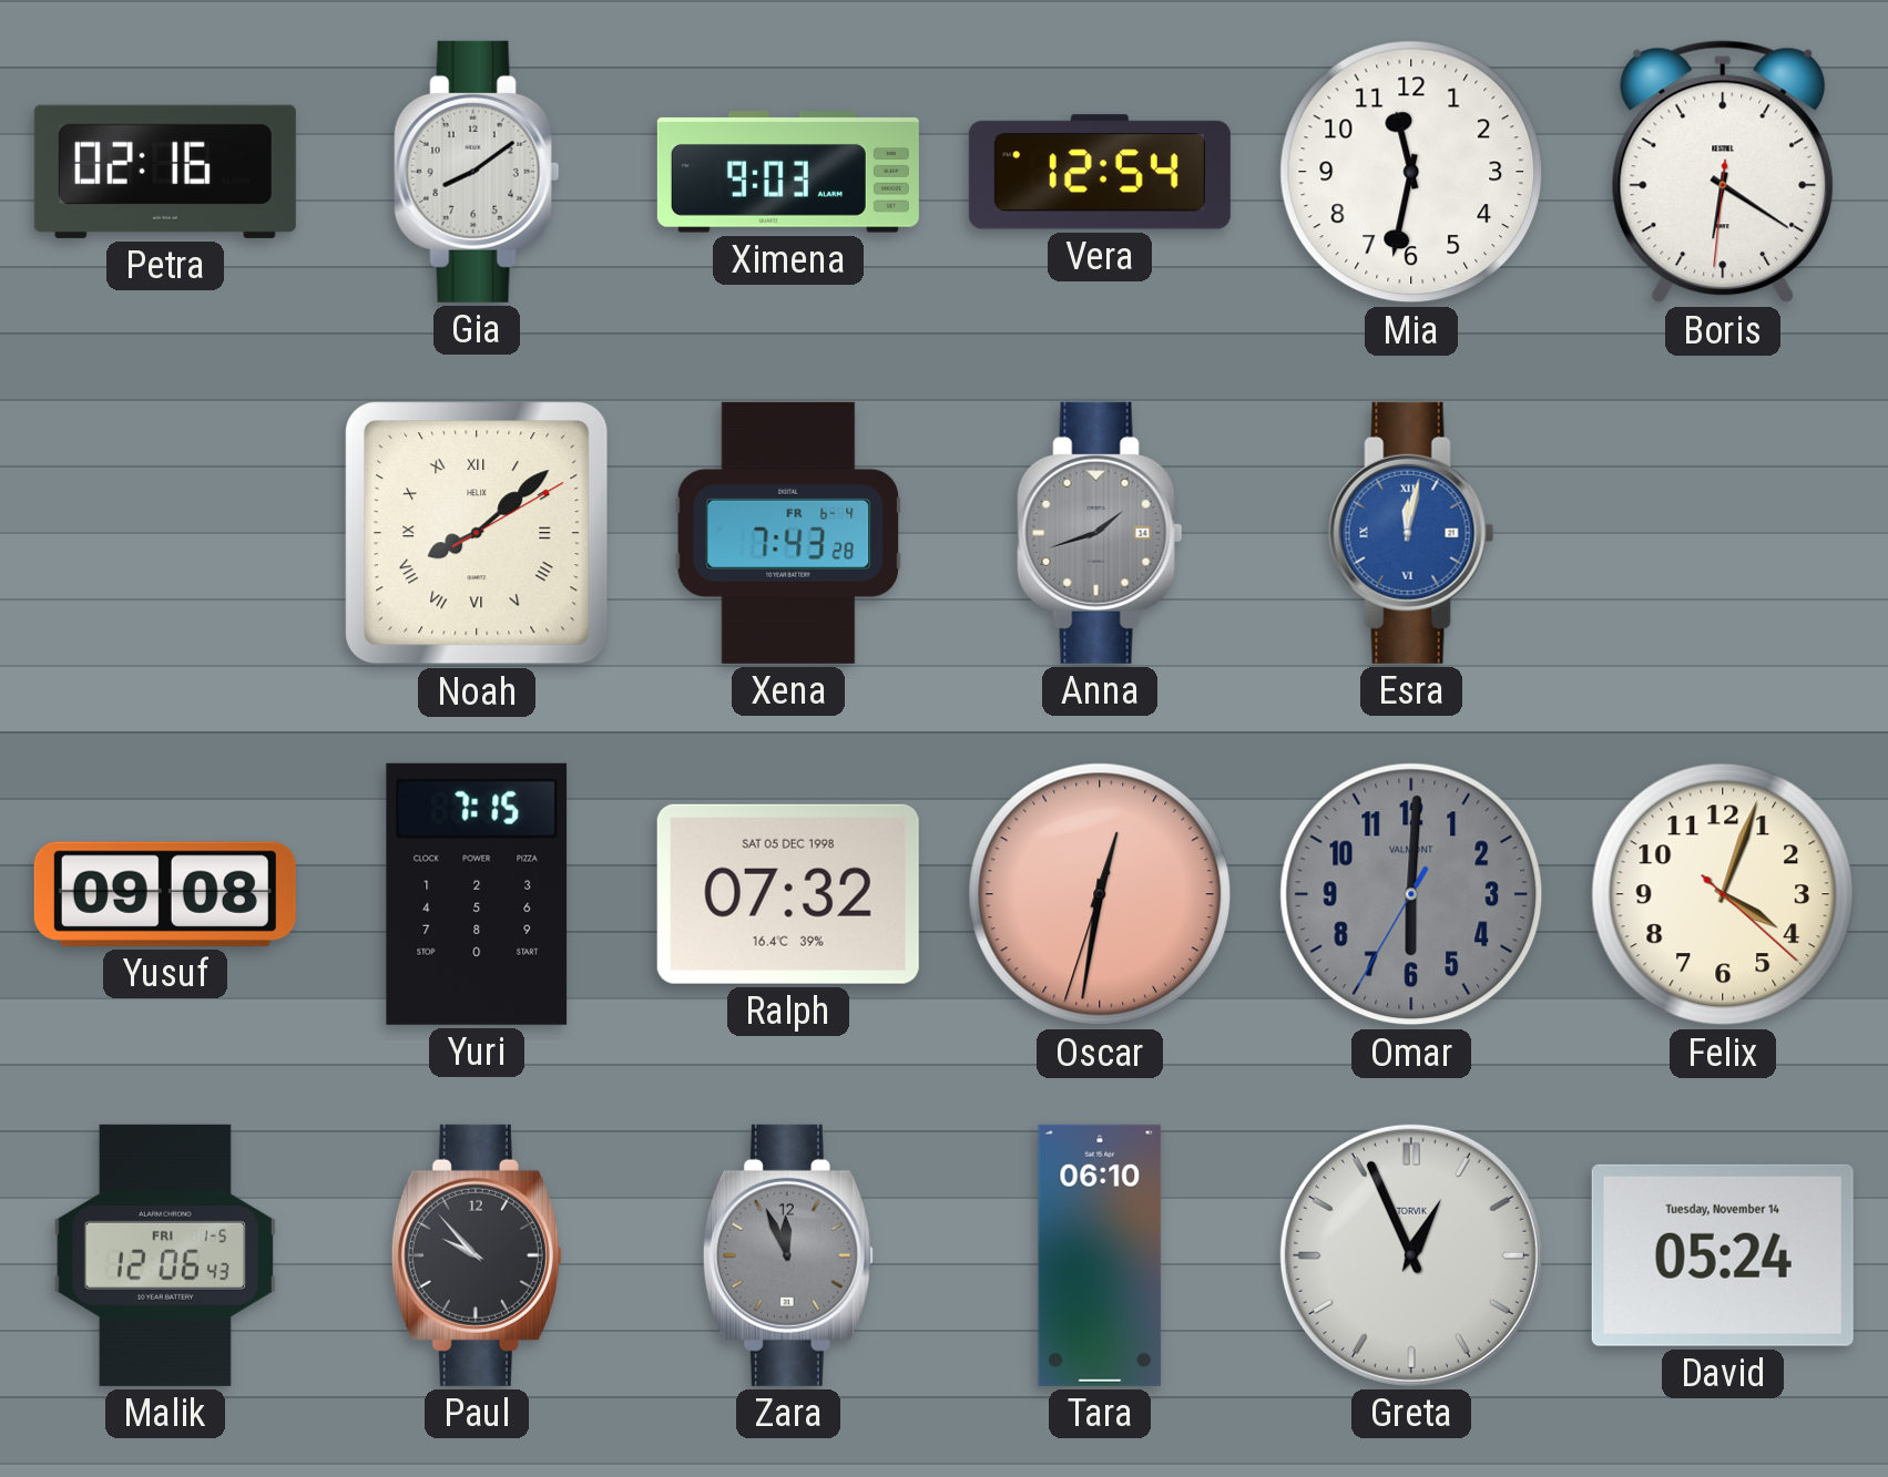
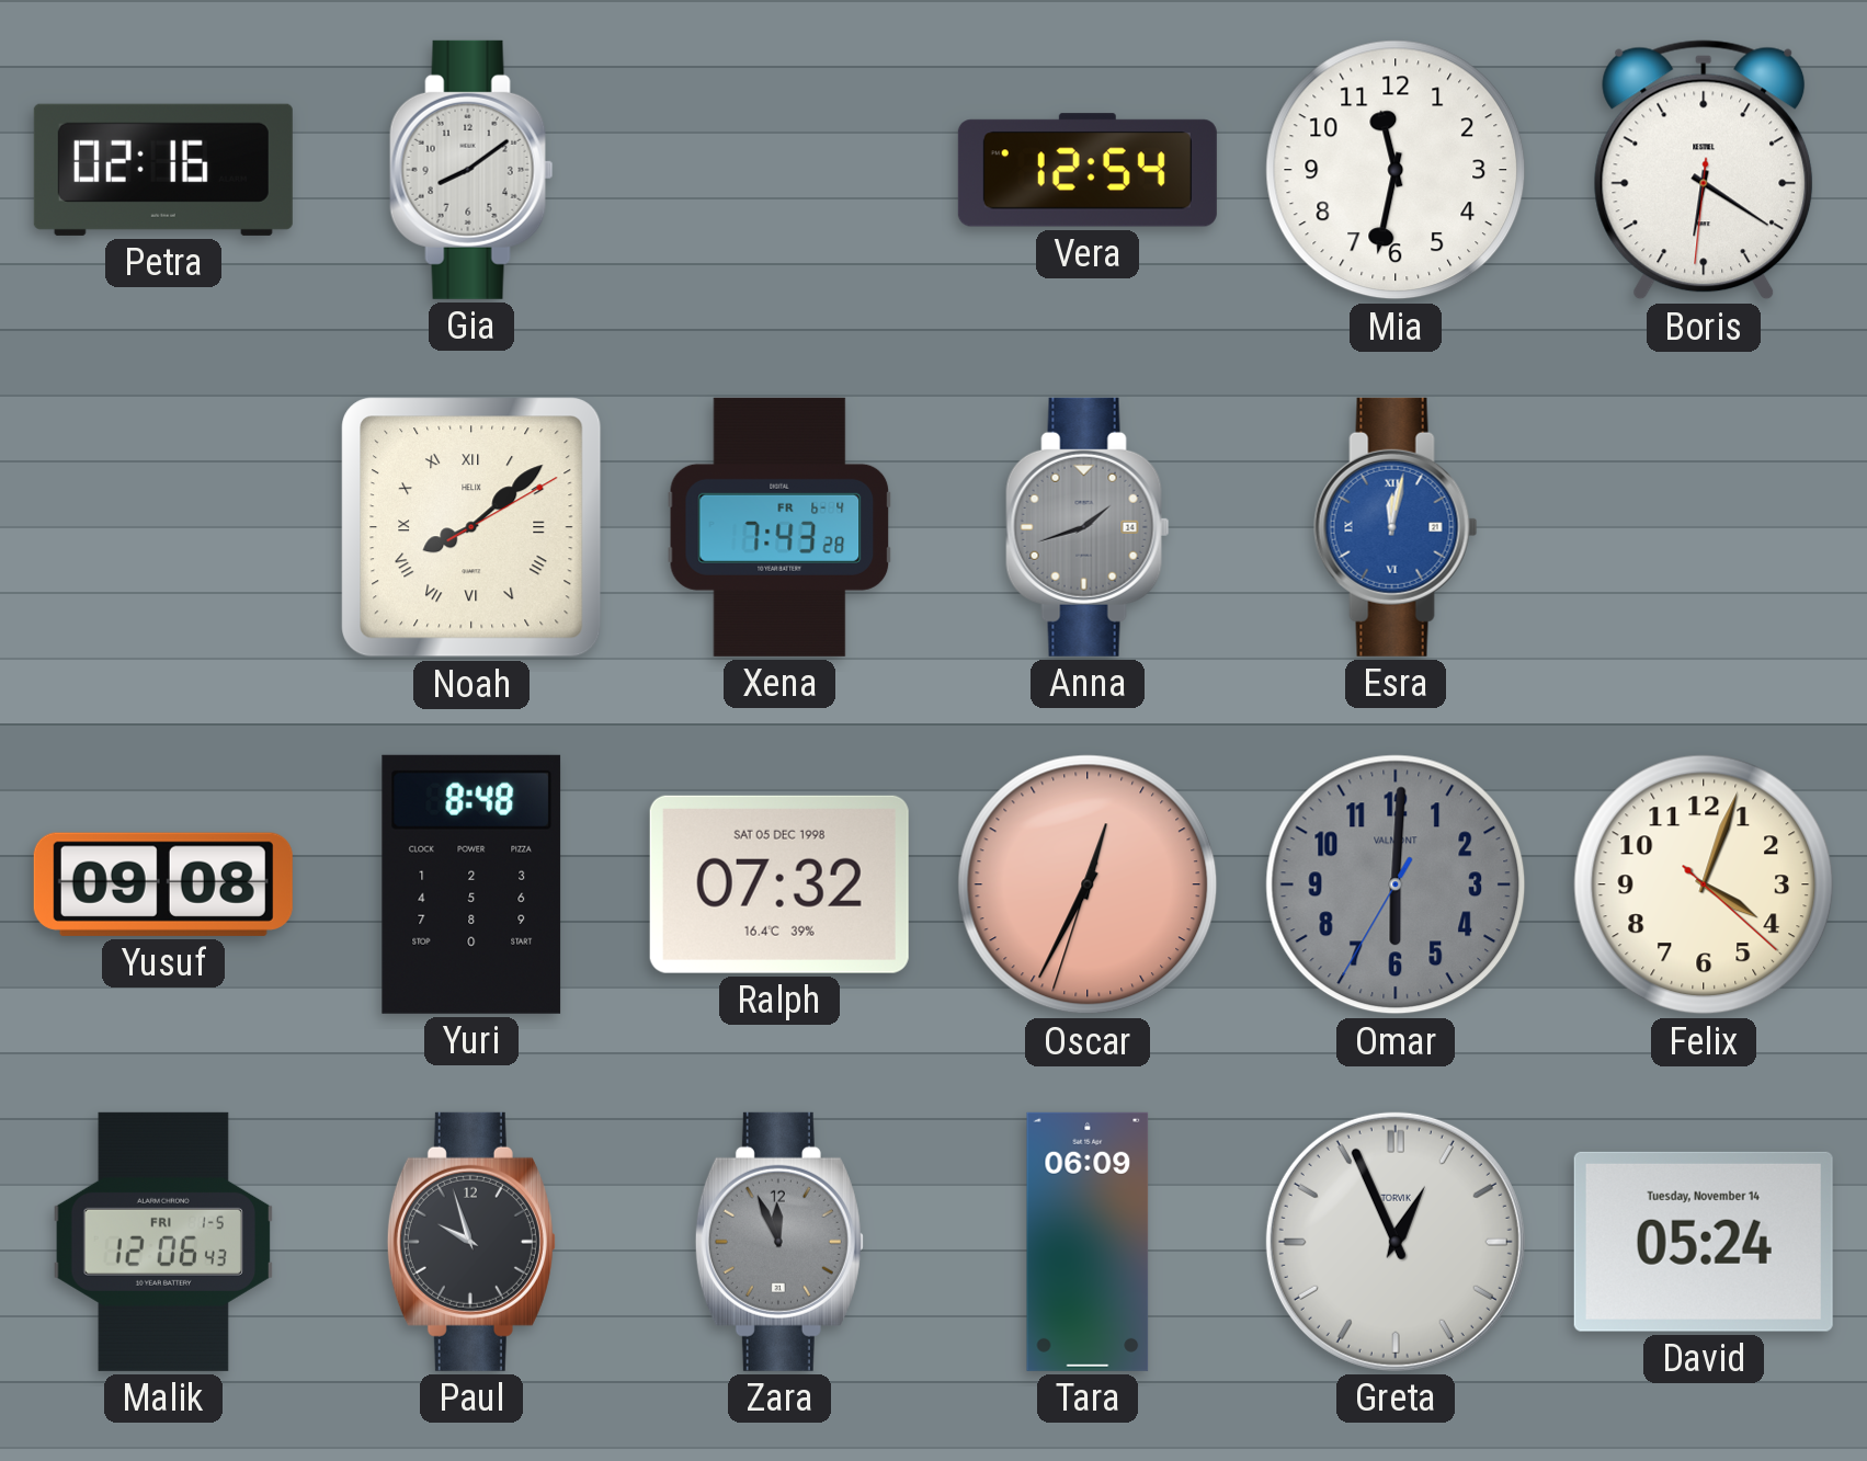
Ximena: 9:03 -> none (788, 172)
Yuri: 7:15 -> 8:48 (471, 884)
Oscar: 12:31 -> 12:34 (1088, 884)
Paul: 9:53 -> 9:57 (471, 1242)
Tara: 06:10 -> 06:09 (1088, 1242)
